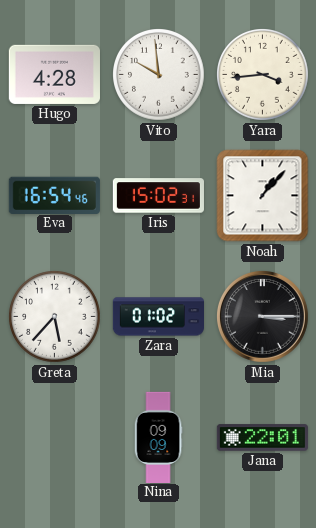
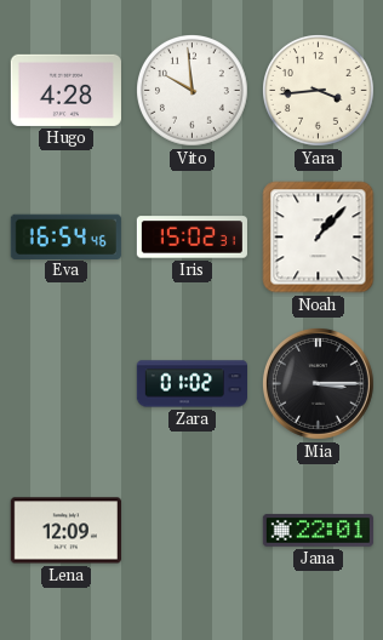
Greta: 5:37 -> none (55, 317)
Lena: none -> 12:09 (65, 531)
Nina: 09:09 -> none (158, 437)
